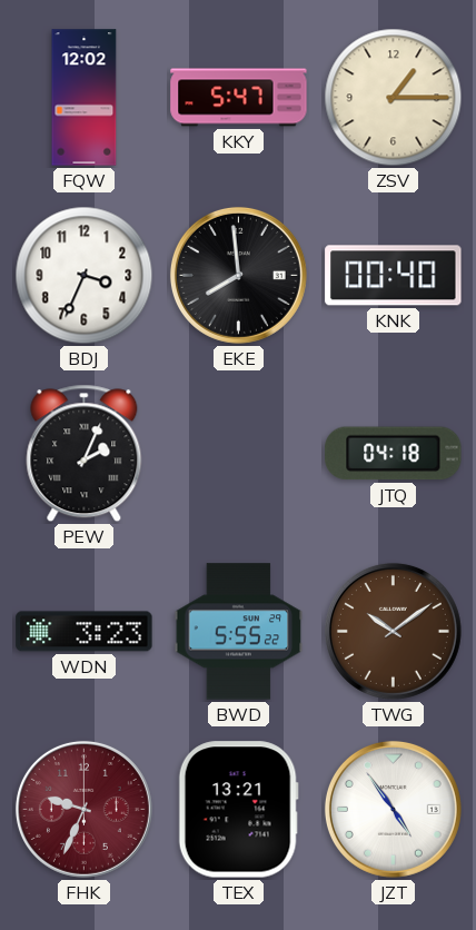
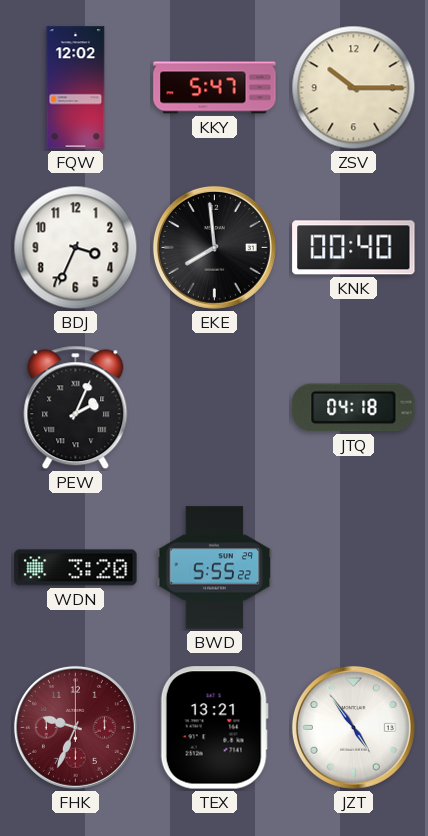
ZSV: 1:15 -> 10:15 (354, 88)
WDN: 3:23 -> 3:20 (76, 568)
TWG: 10:09 -> none (393, 631)
